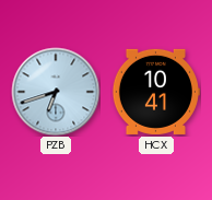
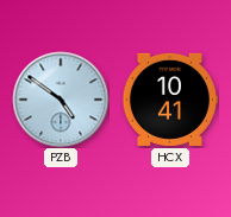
PZB: 6:42 -> 4:51 (61, 100)
